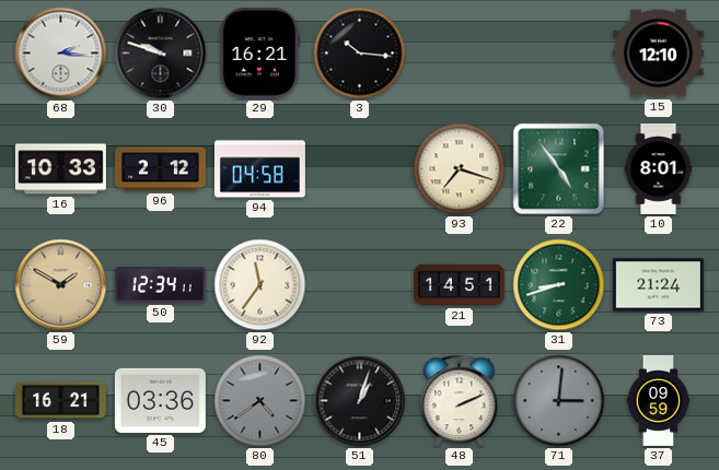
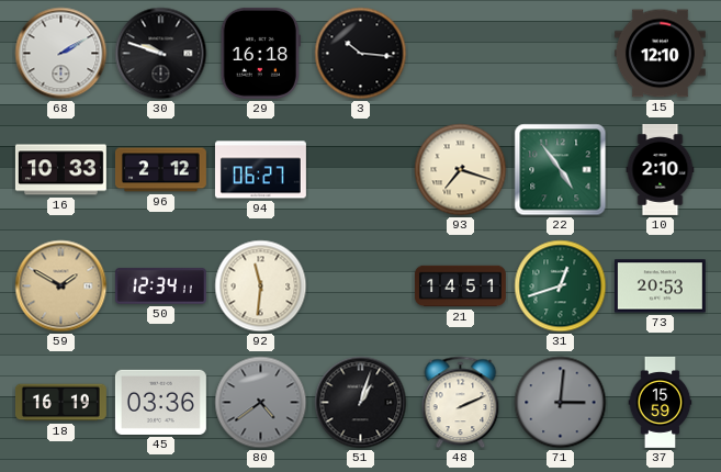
68: 2:16 -> 2:10 (61, 54)
29: 16:21 -> 16:18 (260, 53)
94: 04:58 -> 06:27 (260, 170)
10: 8:01 -> 2:10 (661, 169)
92: 11:36 -> 11:31 (261, 286)
31: 8:42 -> 12:42 (561, 286)
73: 21:24 -> 20:53 (660, 286)
18: 16:21 -> 16:19 (60, 403)
37: 09:59 -> 15:59 (661, 402)
